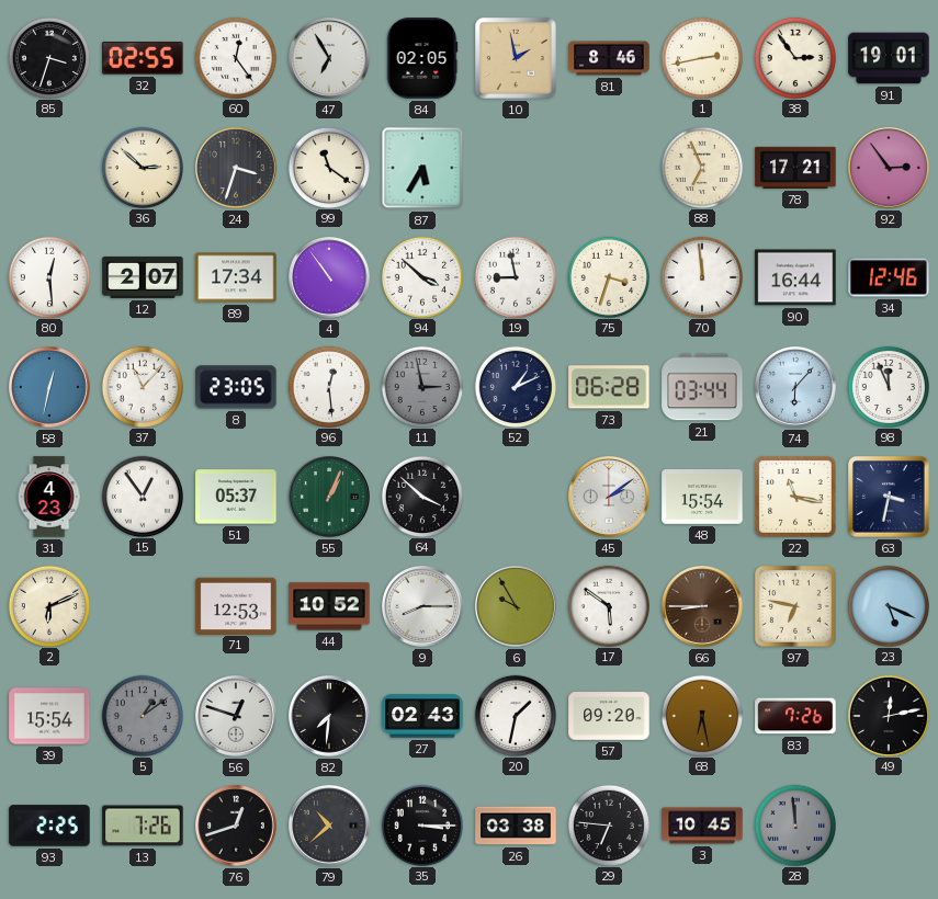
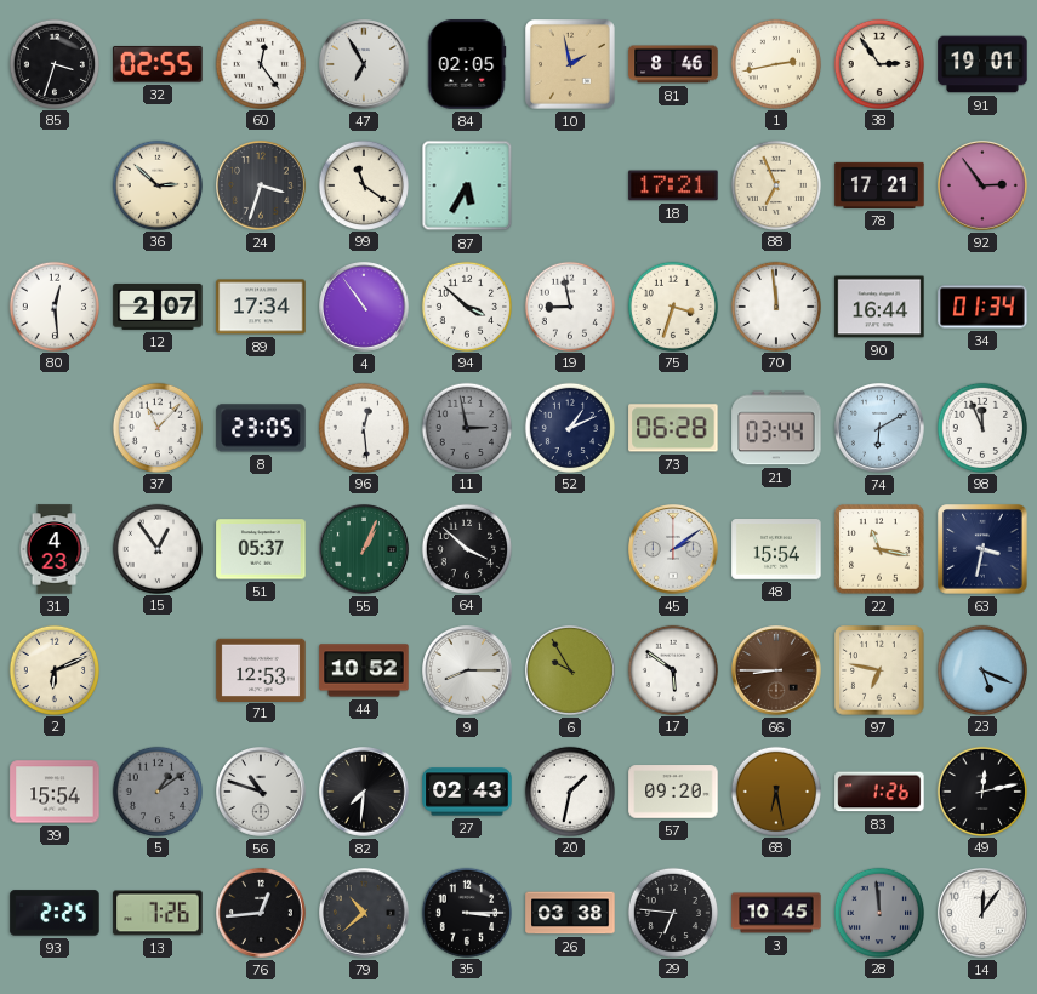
18: none -> 17:21 (673, 185)
34: 12:46 -> 01:34 (982, 307)
58: 12:32 -> none (50, 388)
74: 6:07 -> 6:10 (881, 429)
56: 12:48 -> 10:48 (262, 793)
83: 7:26 -> 1:26 (879, 792)
76: 12:42 -> 12:44 (262, 914)
14: none -> 12:06 (984, 914)
